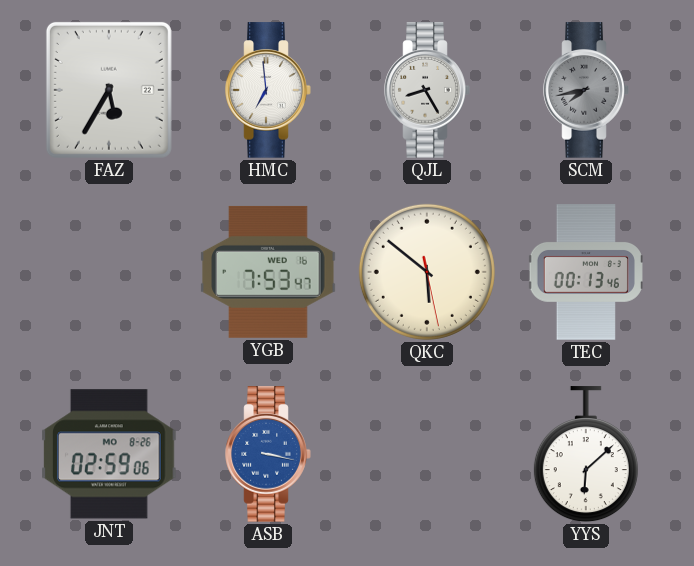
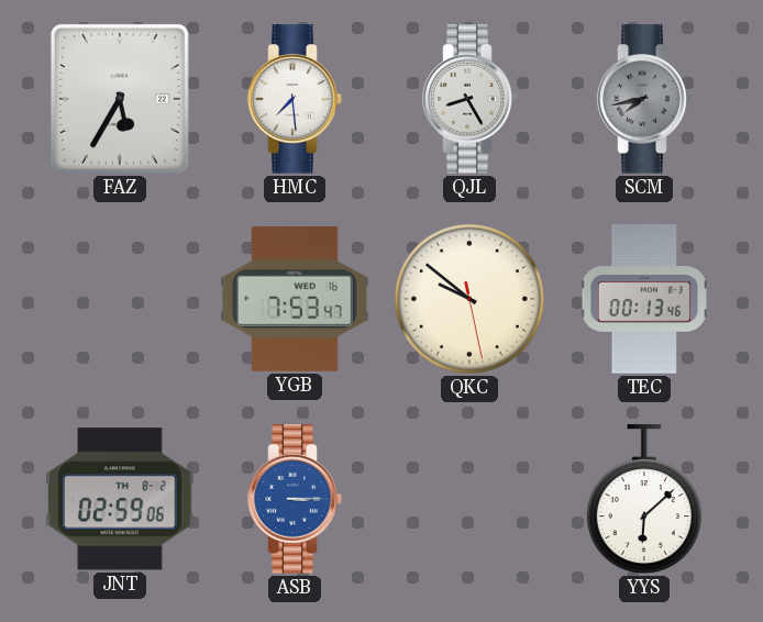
HMC: 6:59 -> 7:29 (295, 99)
QKC: 5:51 -> 9:51 (469, 299)
JNT date: MO 8-26 -> TH 8-2 (120, 499)
ASB: 3:17 -> 3:15 (295, 499)
